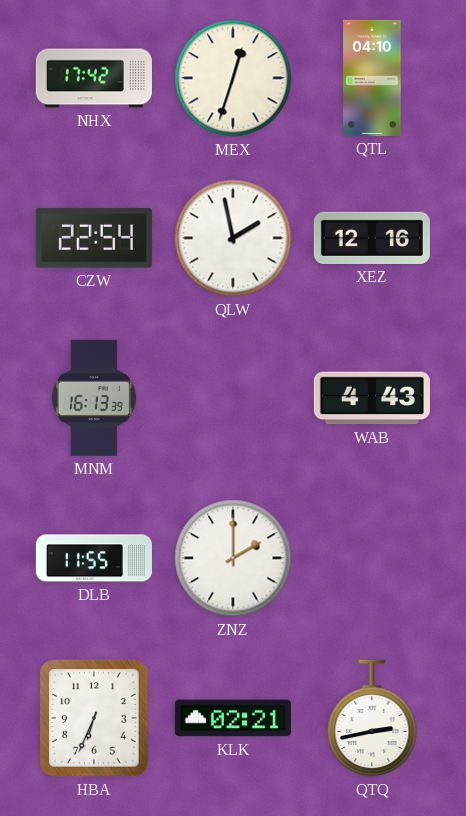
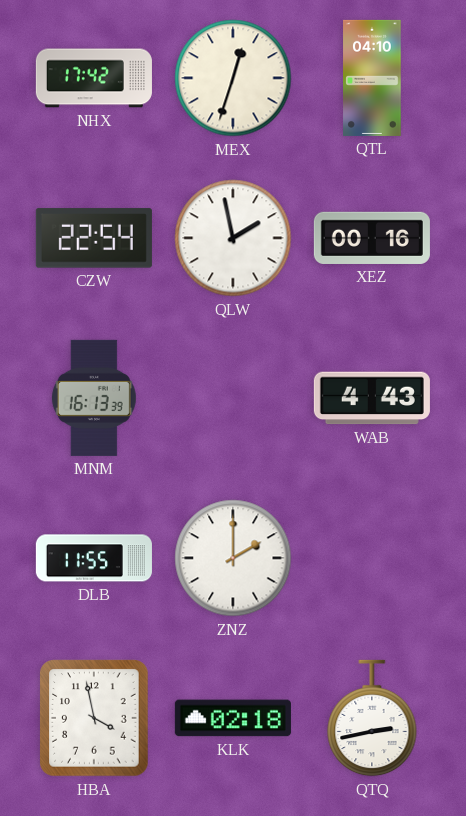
XEZ: 12:16 -> 00:16 (372, 238)
HBA: 6:34 -> 3:58 (94, 718)
KLK: 02:21 -> 02:18 (233, 718)
